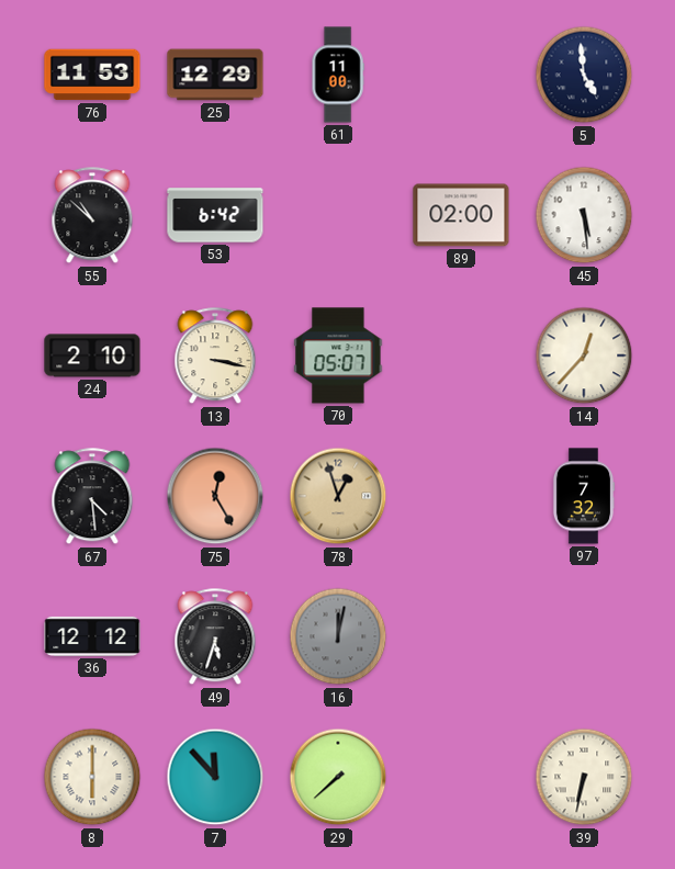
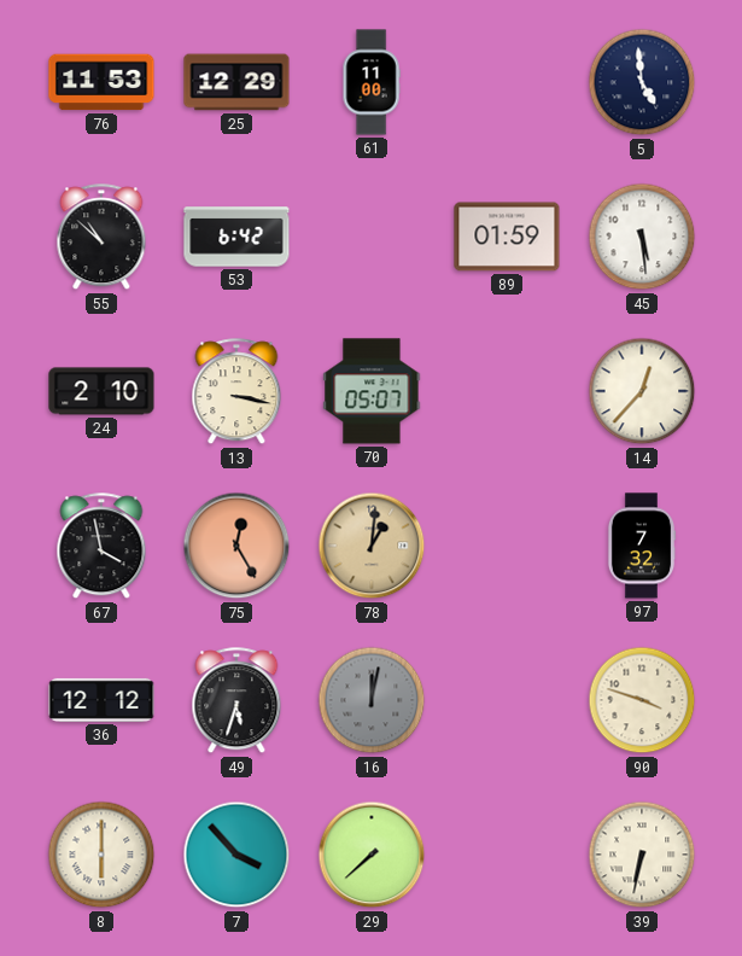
89: 02:00 -> 01:59 (507, 237)
67: 4:29 -> 3:58 (101, 547)
78: 12:57 -> 1:01 (372, 546)
90: none -> 3:48 (642, 700)
7: 11:53 -> 3:53 (236, 855)
